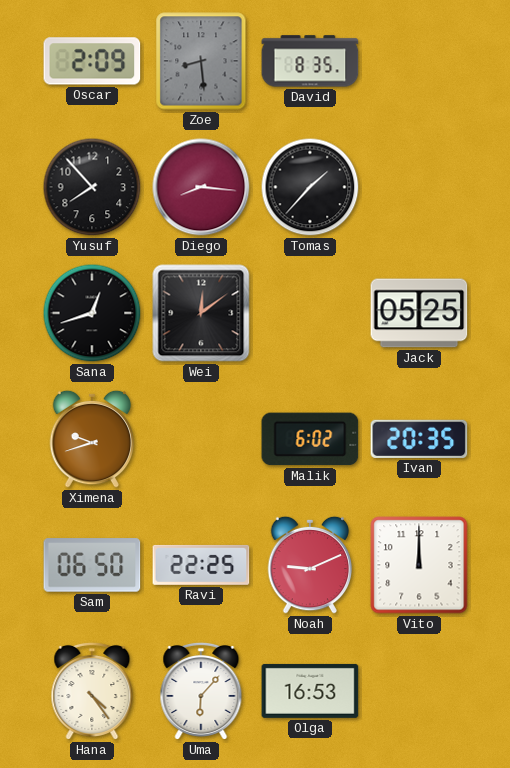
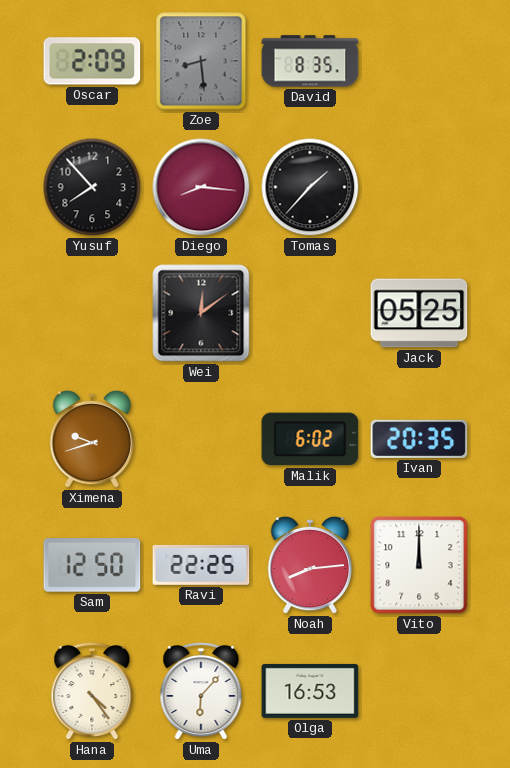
Sana: 12:42 -> none (92, 313)
Sam: 06:50 -> 12:50 (92, 565)
Noah: 9:11 -> 8:14 (310, 565)
